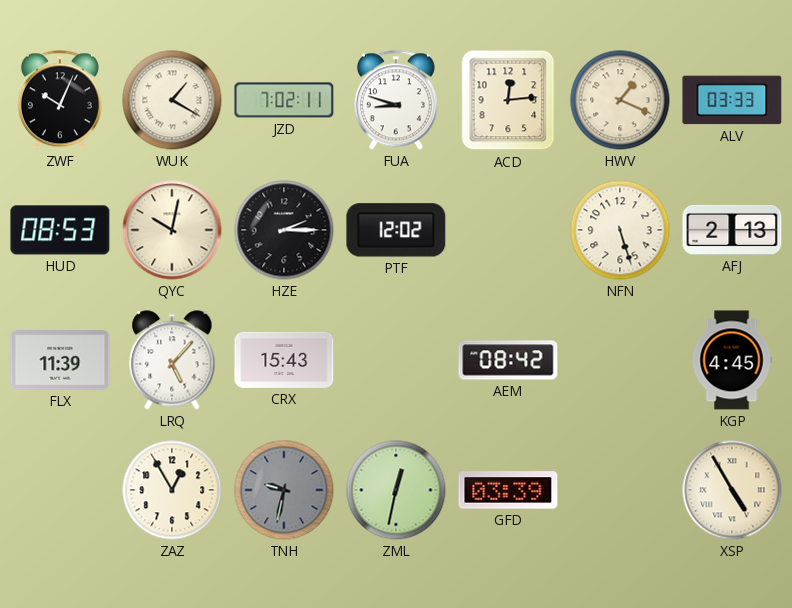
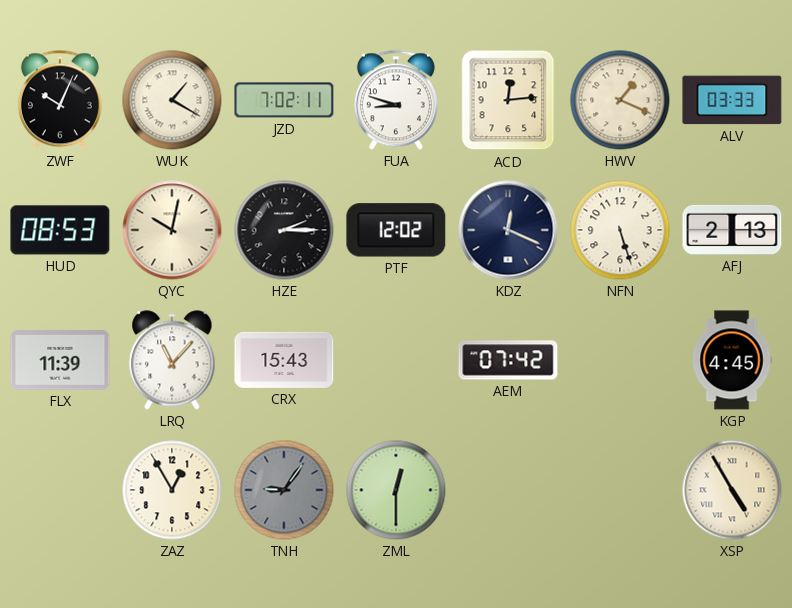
KDZ: none -> 12:19 (508, 230)
LRQ: 5:07 -> 11:07 (172, 360)
AEM: 08:42 -> 07:42 (508, 360)
TNH: 9:32 -> 9:06 (284, 490)
ZML: 12:32 -> 12:30 (396, 490)
GFD: 03:39 -> none (508, 490)
